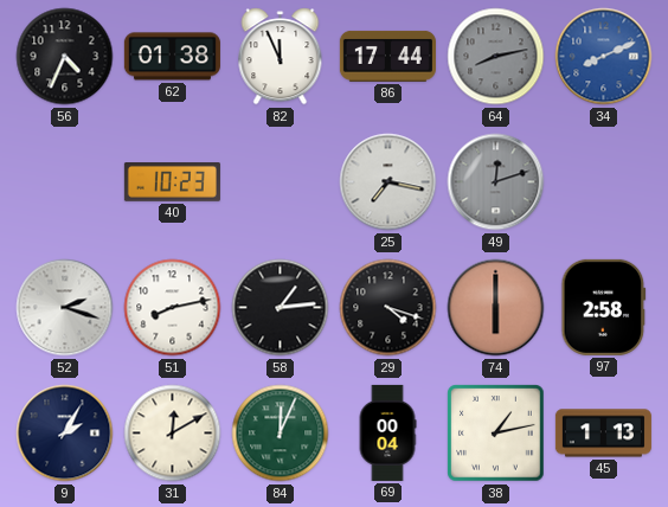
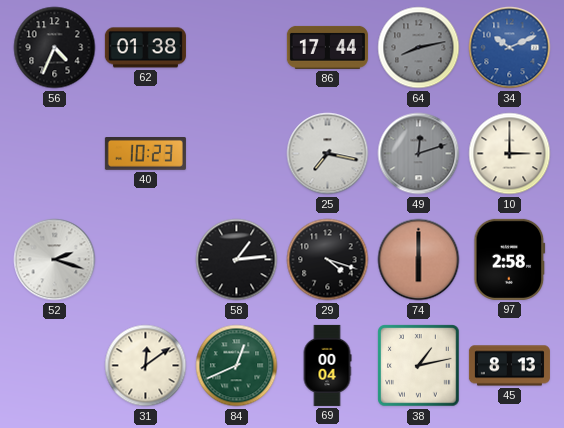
82: 11:56 -> none (281, 57)
34: 8:11 -> 10:11 (510, 48)
10: none -> 3:00 (510, 154)
51: 8:13 -> none (173, 308)
9: 2:05 -> none (65, 434)
31: 12:10 -> 12:09 (146, 366)
84: 12:04 -> 12:41 (237, 366)
45: 1:13 -> 8:13 (509, 366)
